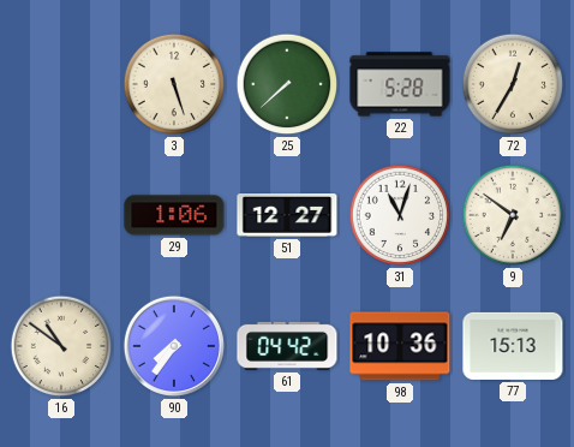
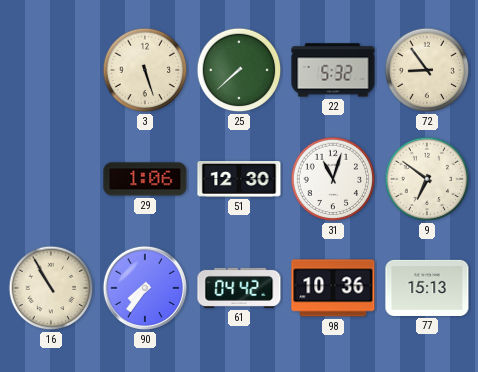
22: 5:28 -> 5:32 (333, 70)
72: 12:35 -> 8:54 (427, 70)
51: 12:27 -> 12:30 (239, 180)
16: 10:51 -> 10:55 (51, 288)
